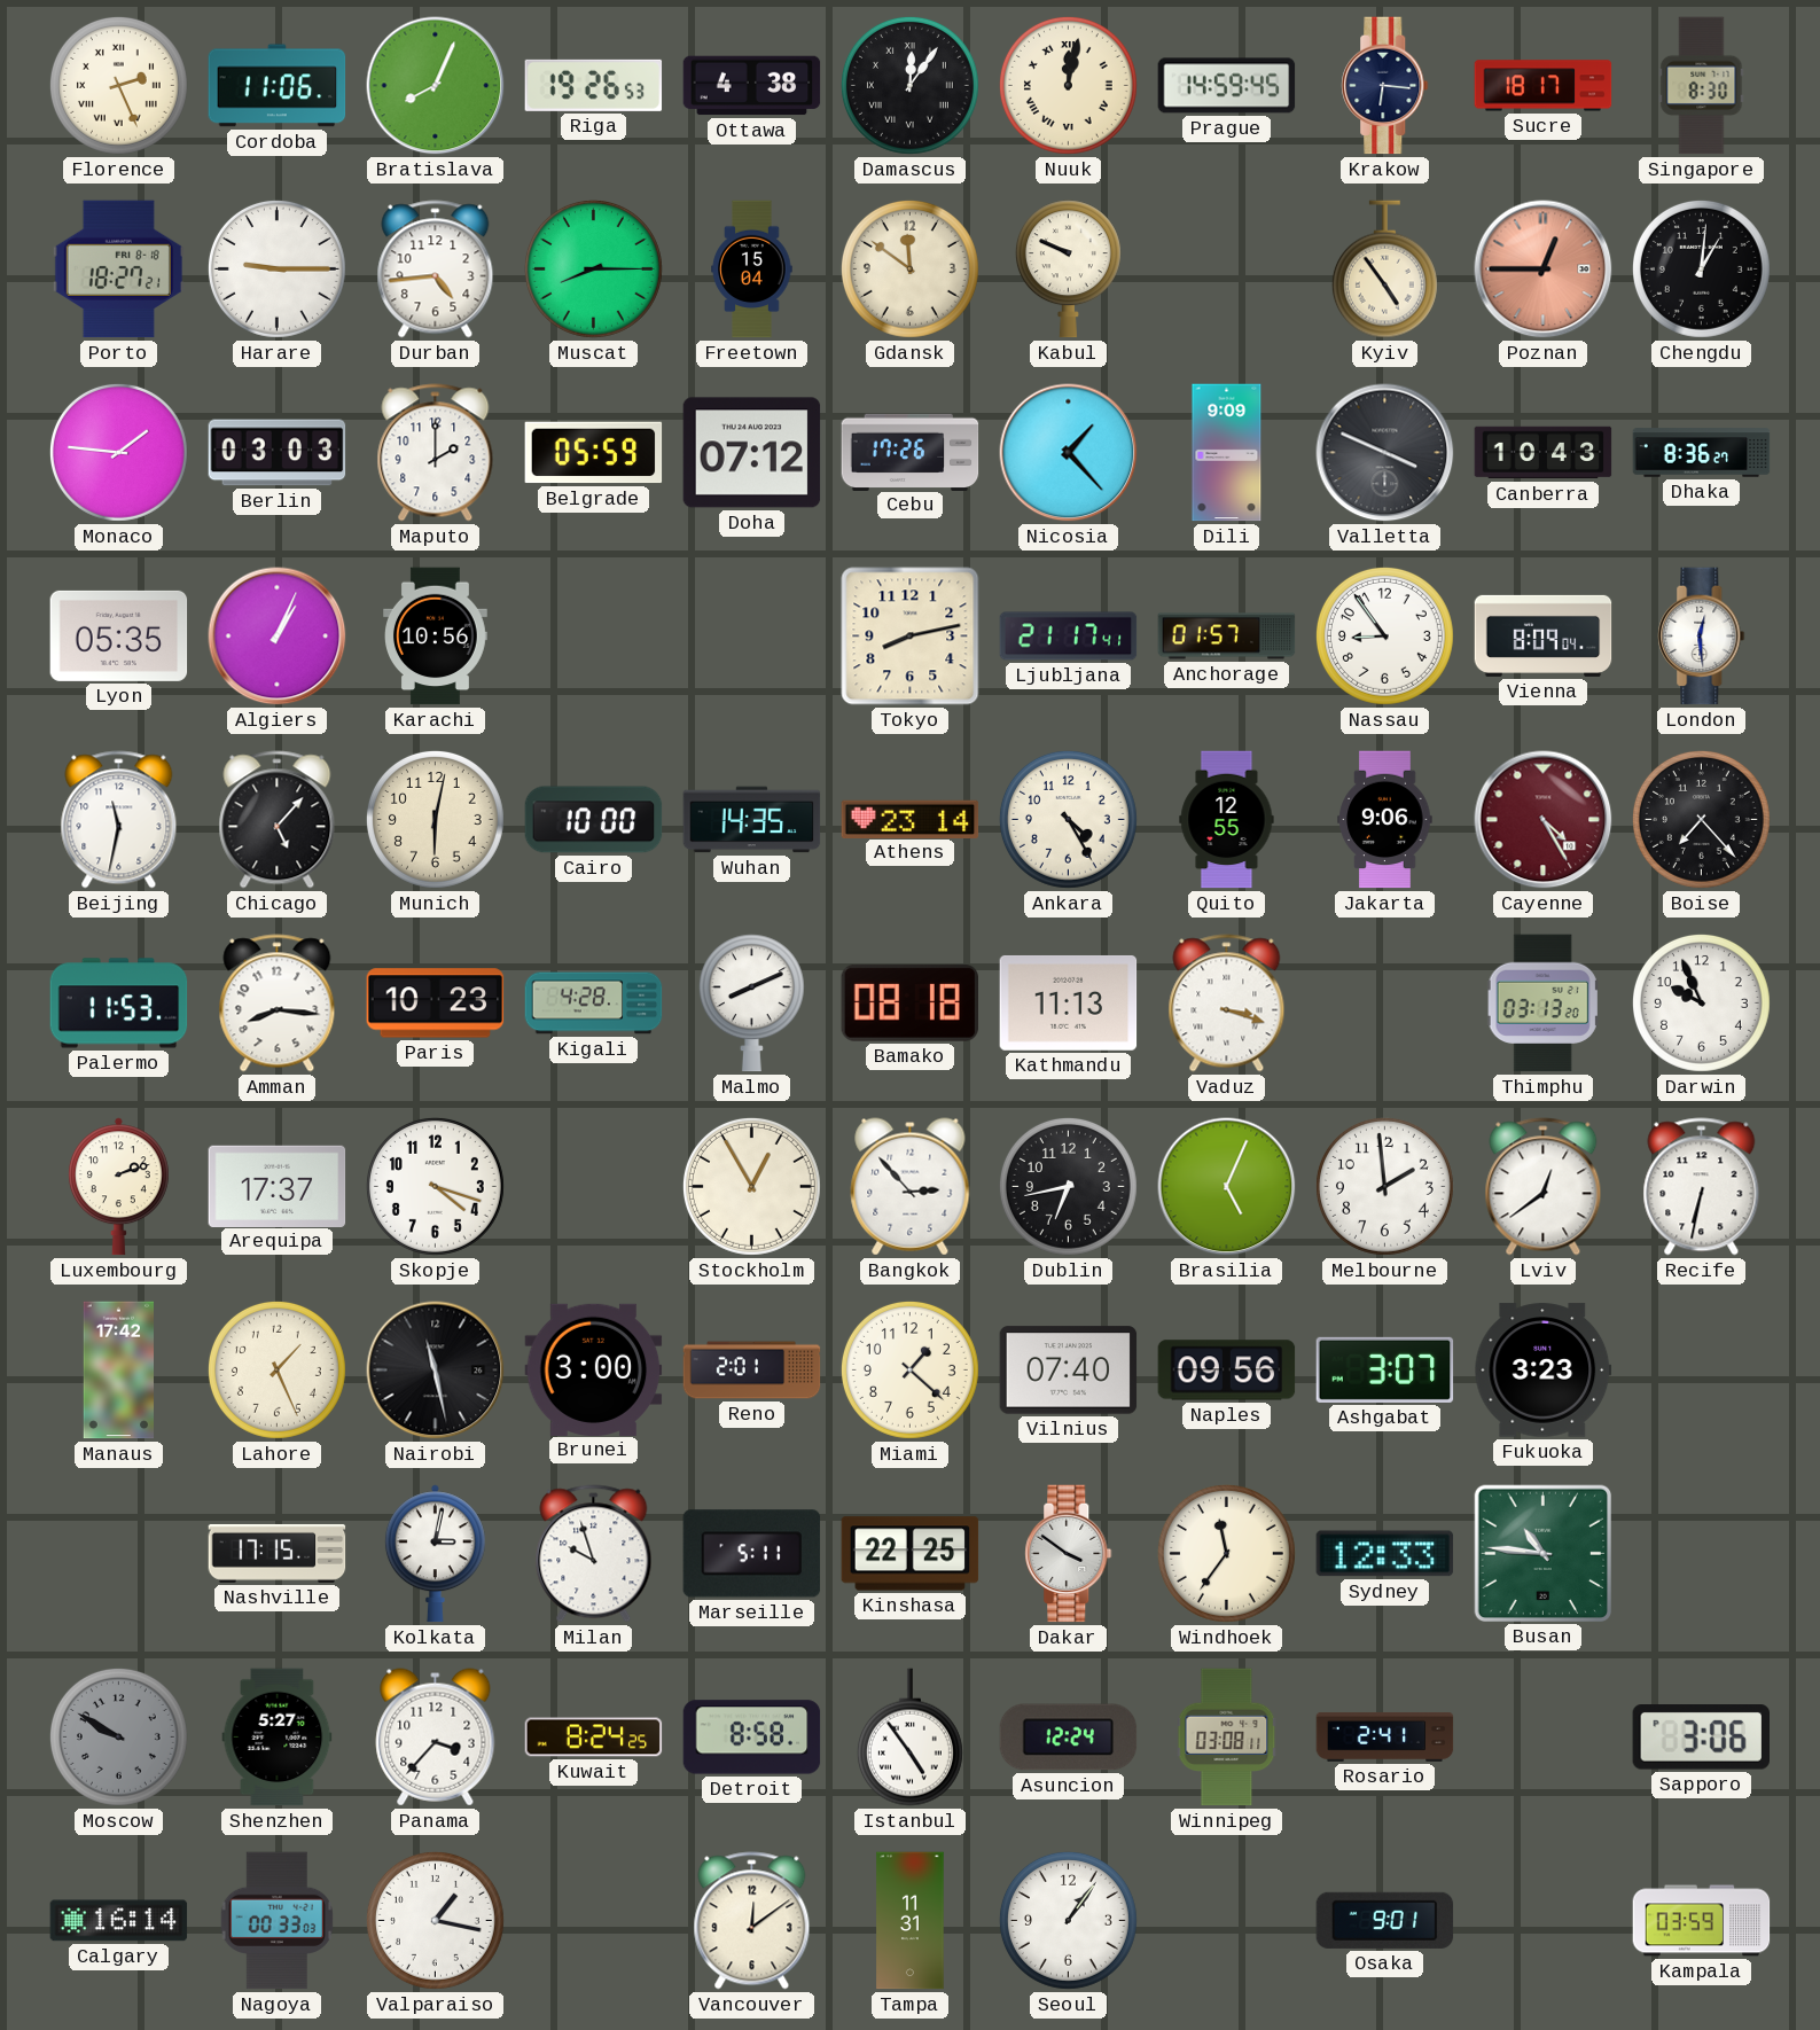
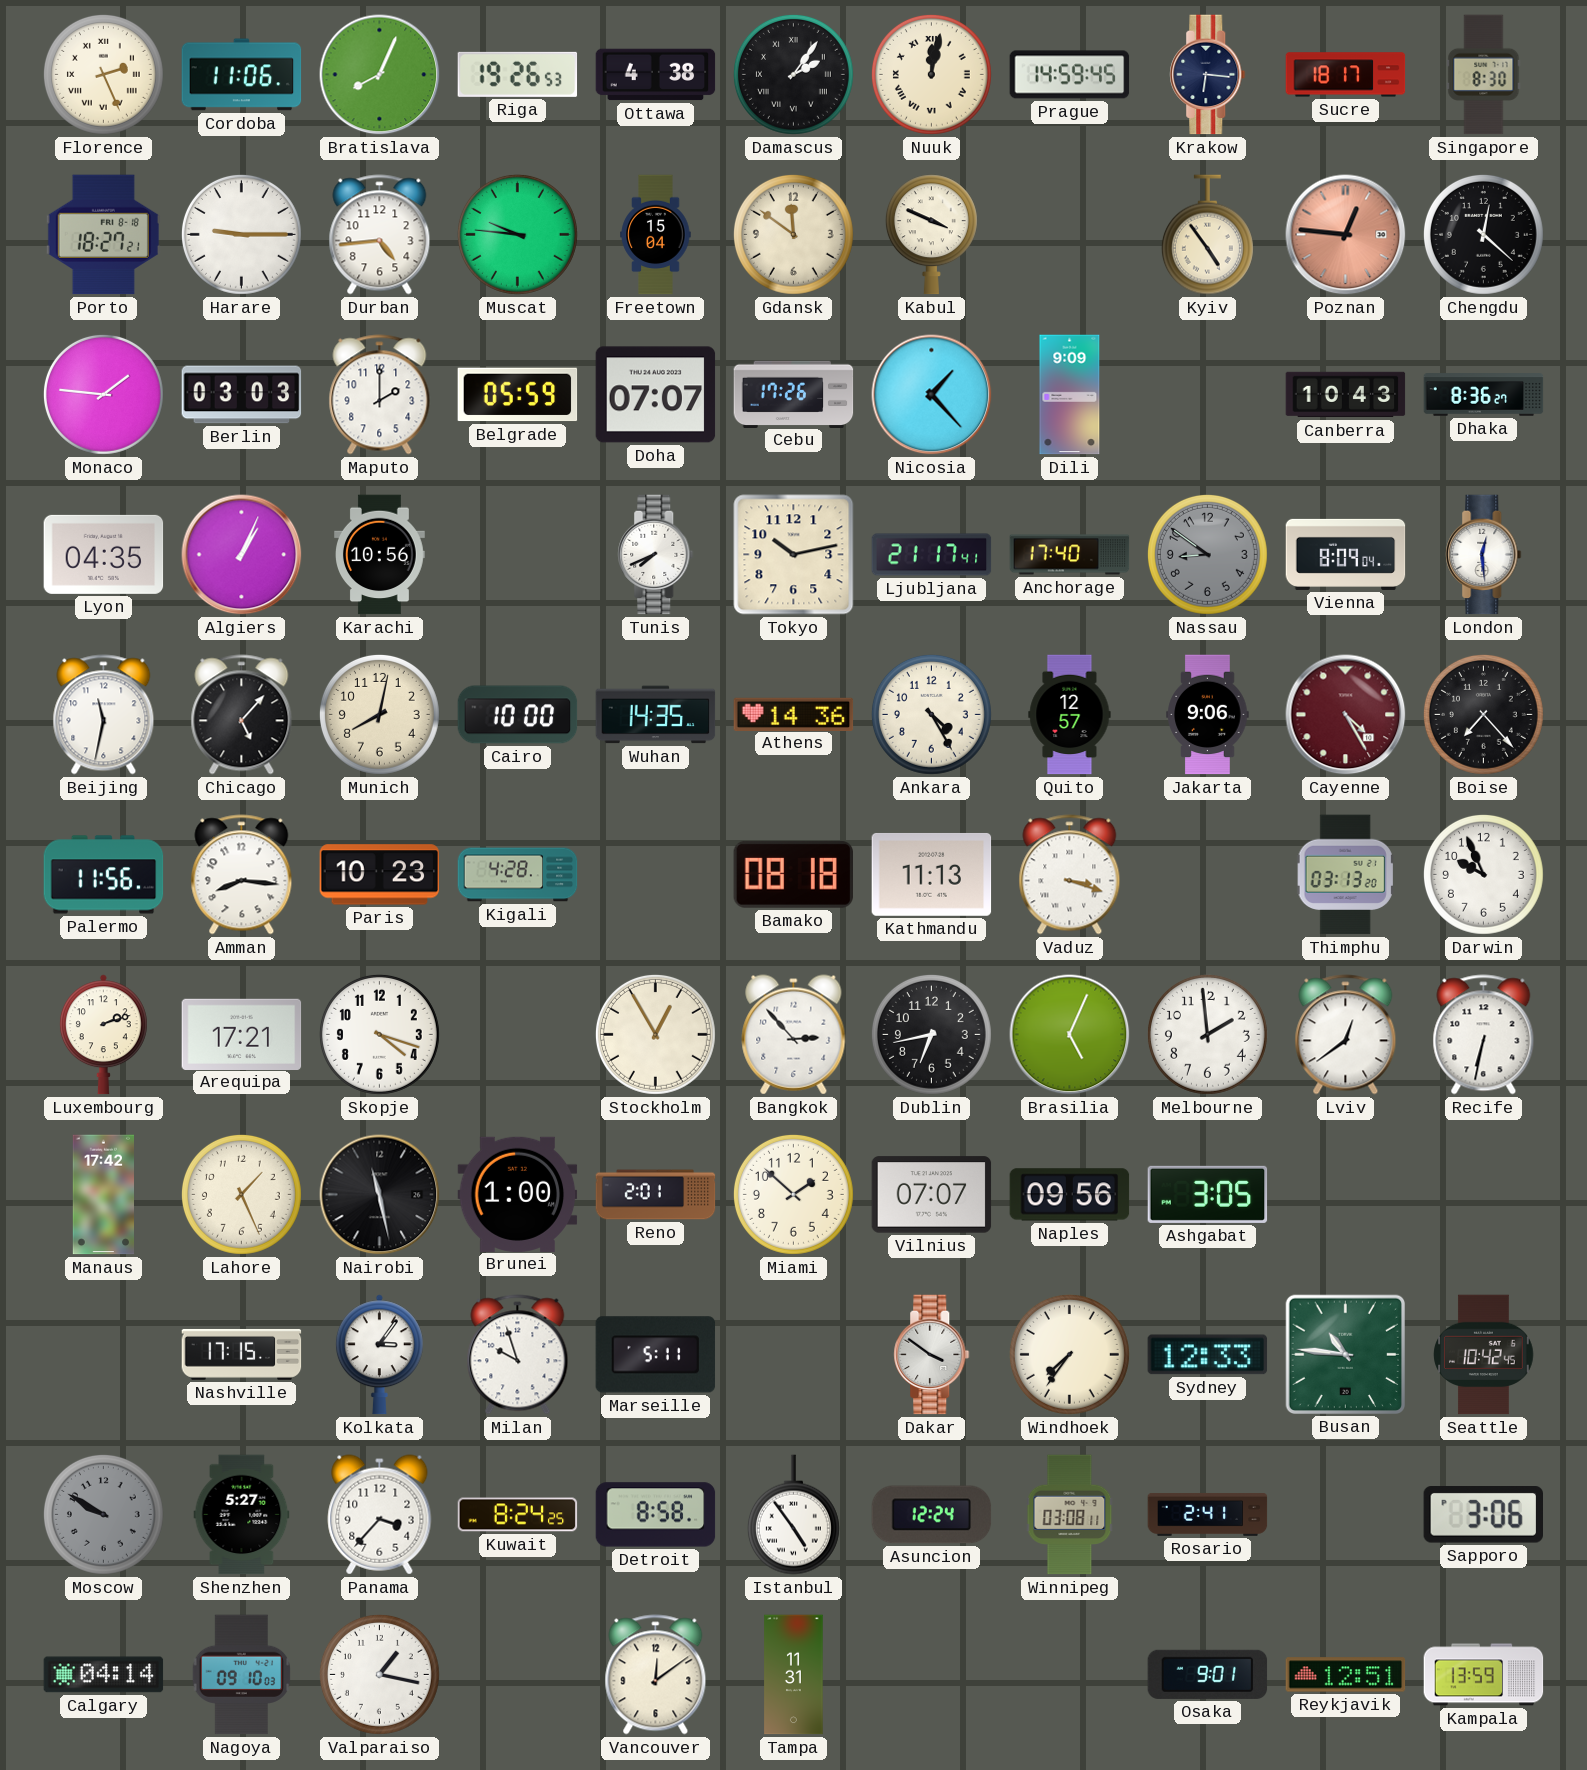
Damascus: 12:06 -> 2:06 (793, 74)
Muscat: 8:15 -> 9:46 (517, 234)
Kabul: 9:49 -> 3:49 (931, 235)
Poznan: 12:45 -> 12:46 (1346, 235)
Chengdu: 1:01 -> 12:22 (1483, 234)
Doha: 07:12 -> 07:07 (656, 395)
Valletta: 3:49 -> none (1385, 453)
Lyon: 05:35 -> 04:35 (104, 554)
Tunis: none -> 7:41 (656, 555)
Tokyo: 8:13 -> 10:13 (794, 555)
Anchorage: 01:57 -> 17:40 (1070, 555)
Nassau: 8:54 -> 8:51 (1207, 554)
Nassau dial: white -> grey (1207, 554)
Munich: 6:02 -> 8:02 (379, 714)
Athens: 23:14 -> 14:36 (794, 714)
Quito: 12:55 -> 12:57 (1070, 715)
Palermo: 11:53 -> 11:56 (104, 875)
Malmo: 8:11 -> none (751, 1004)
Arequipa: 17:37 -> 17:21 (242, 1034)
Brunei: 3:00 -> 1:00 (518, 1194)
Miami: 1:22 -> 1:52 (793, 1194)
Vilnius: 07:40 -> 07:07 (932, 1195)
Ashgabat: 3:07 -> 3:05 (1208, 1194)
Fukuoka: 3:23 -> none (1544, 1371)
Kolkata: 3:02 -> 3:06 (379, 1355)
Kinshasa: 22:25 -> none (911, 1554)
Windhoek: 11:36 -> 7:36 (1069, 1354)
Seattle: none -> 10:42 (1484, 1355)
Calgary: 16:14 -> 04:14 (104, 1675)
Nagoya: 00:33 -> 09:10 (242, 1675)
Seoul: 1:06 -> none (1068, 1920)
Reykjavik: none -> 12:51 (1346, 1675)
Kampala: 03:59 -> 13:59 (1484, 1675)
